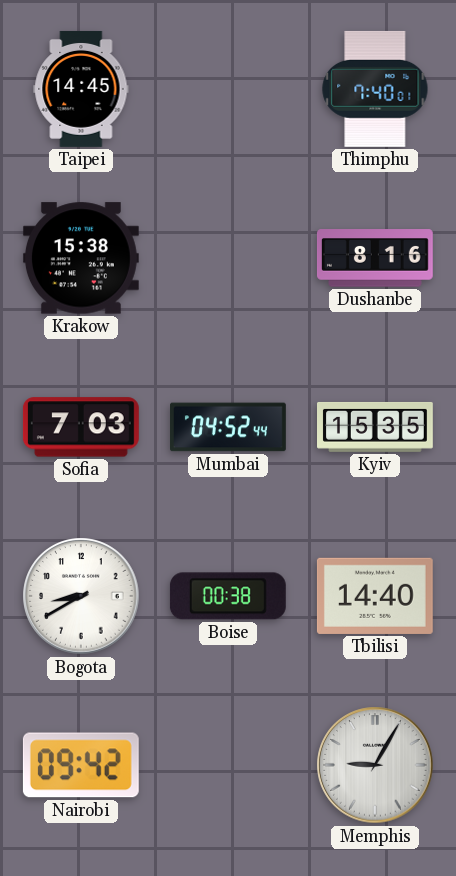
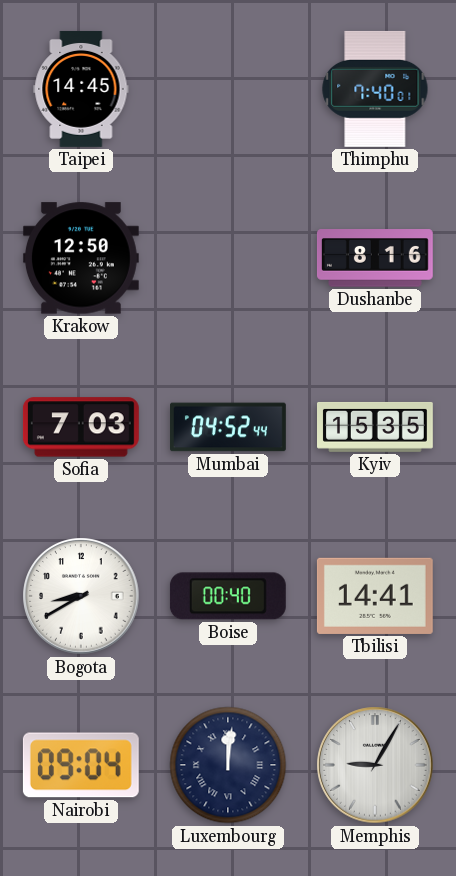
Krakow: 15:38 -> 12:50 (81, 258)
Boise: 00:38 -> 00:40 (228, 596)
Tbilisi: 14:40 -> 14:41 (375, 596)
Nairobi: 09:42 -> 09:04 (81, 765)
Luxembourg: none -> 12:01 (228, 765)
